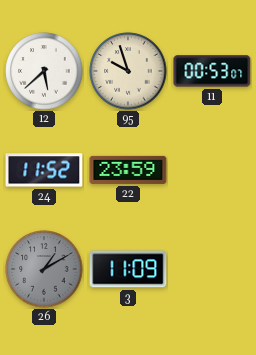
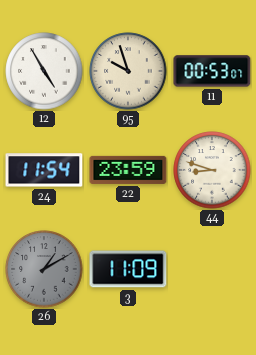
12: 5:38 -> 4:55 (44, 71)
24: 11:52 -> 11:54 (44, 170)
44: none -> 8:48 (212, 170)
